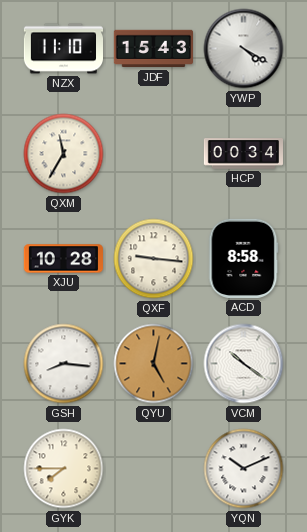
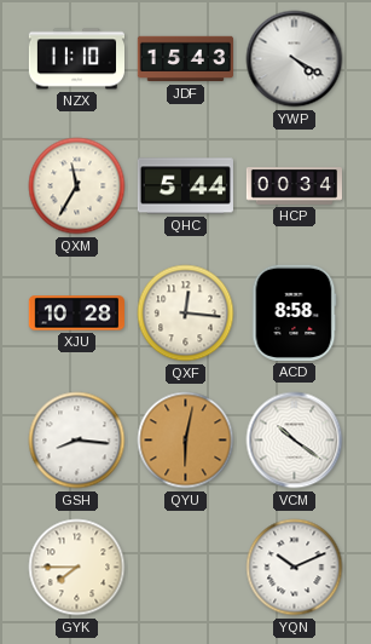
QHC: none -> 5:44 (185, 186)
QXF: 9:16 -> 12:16 (186, 314)
QYU: 5:02 -> 6:02 (186, 441)
